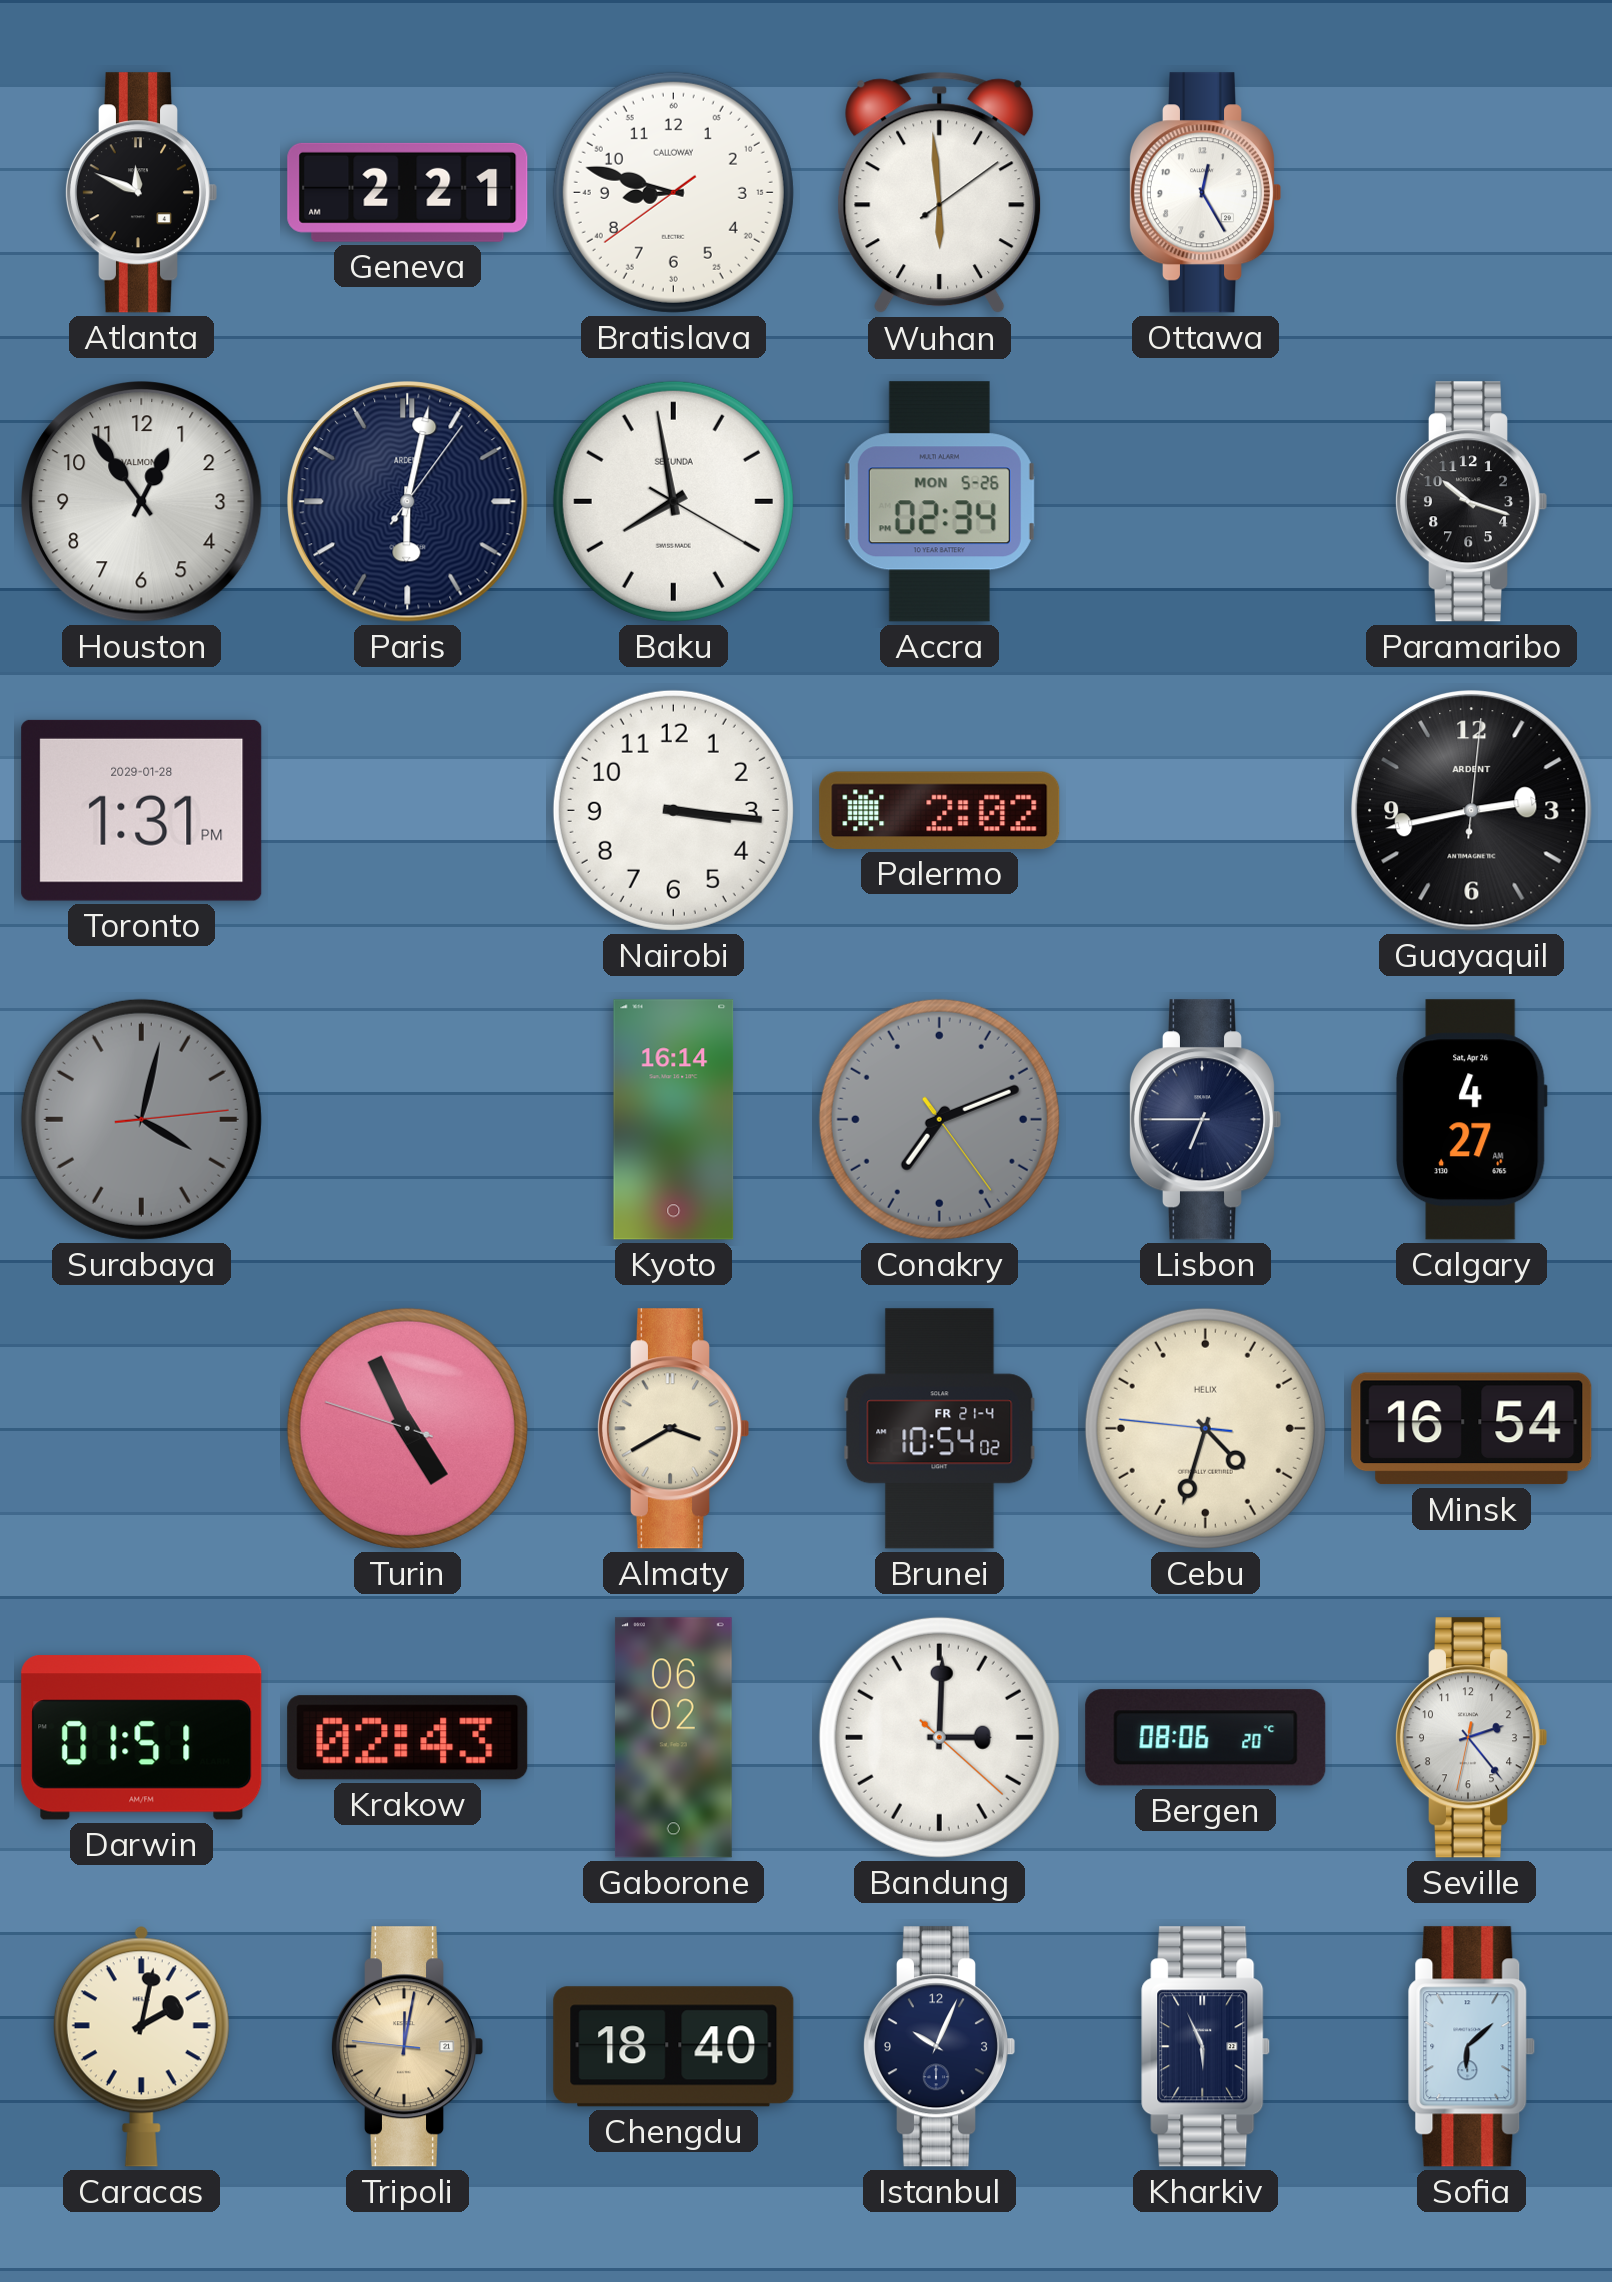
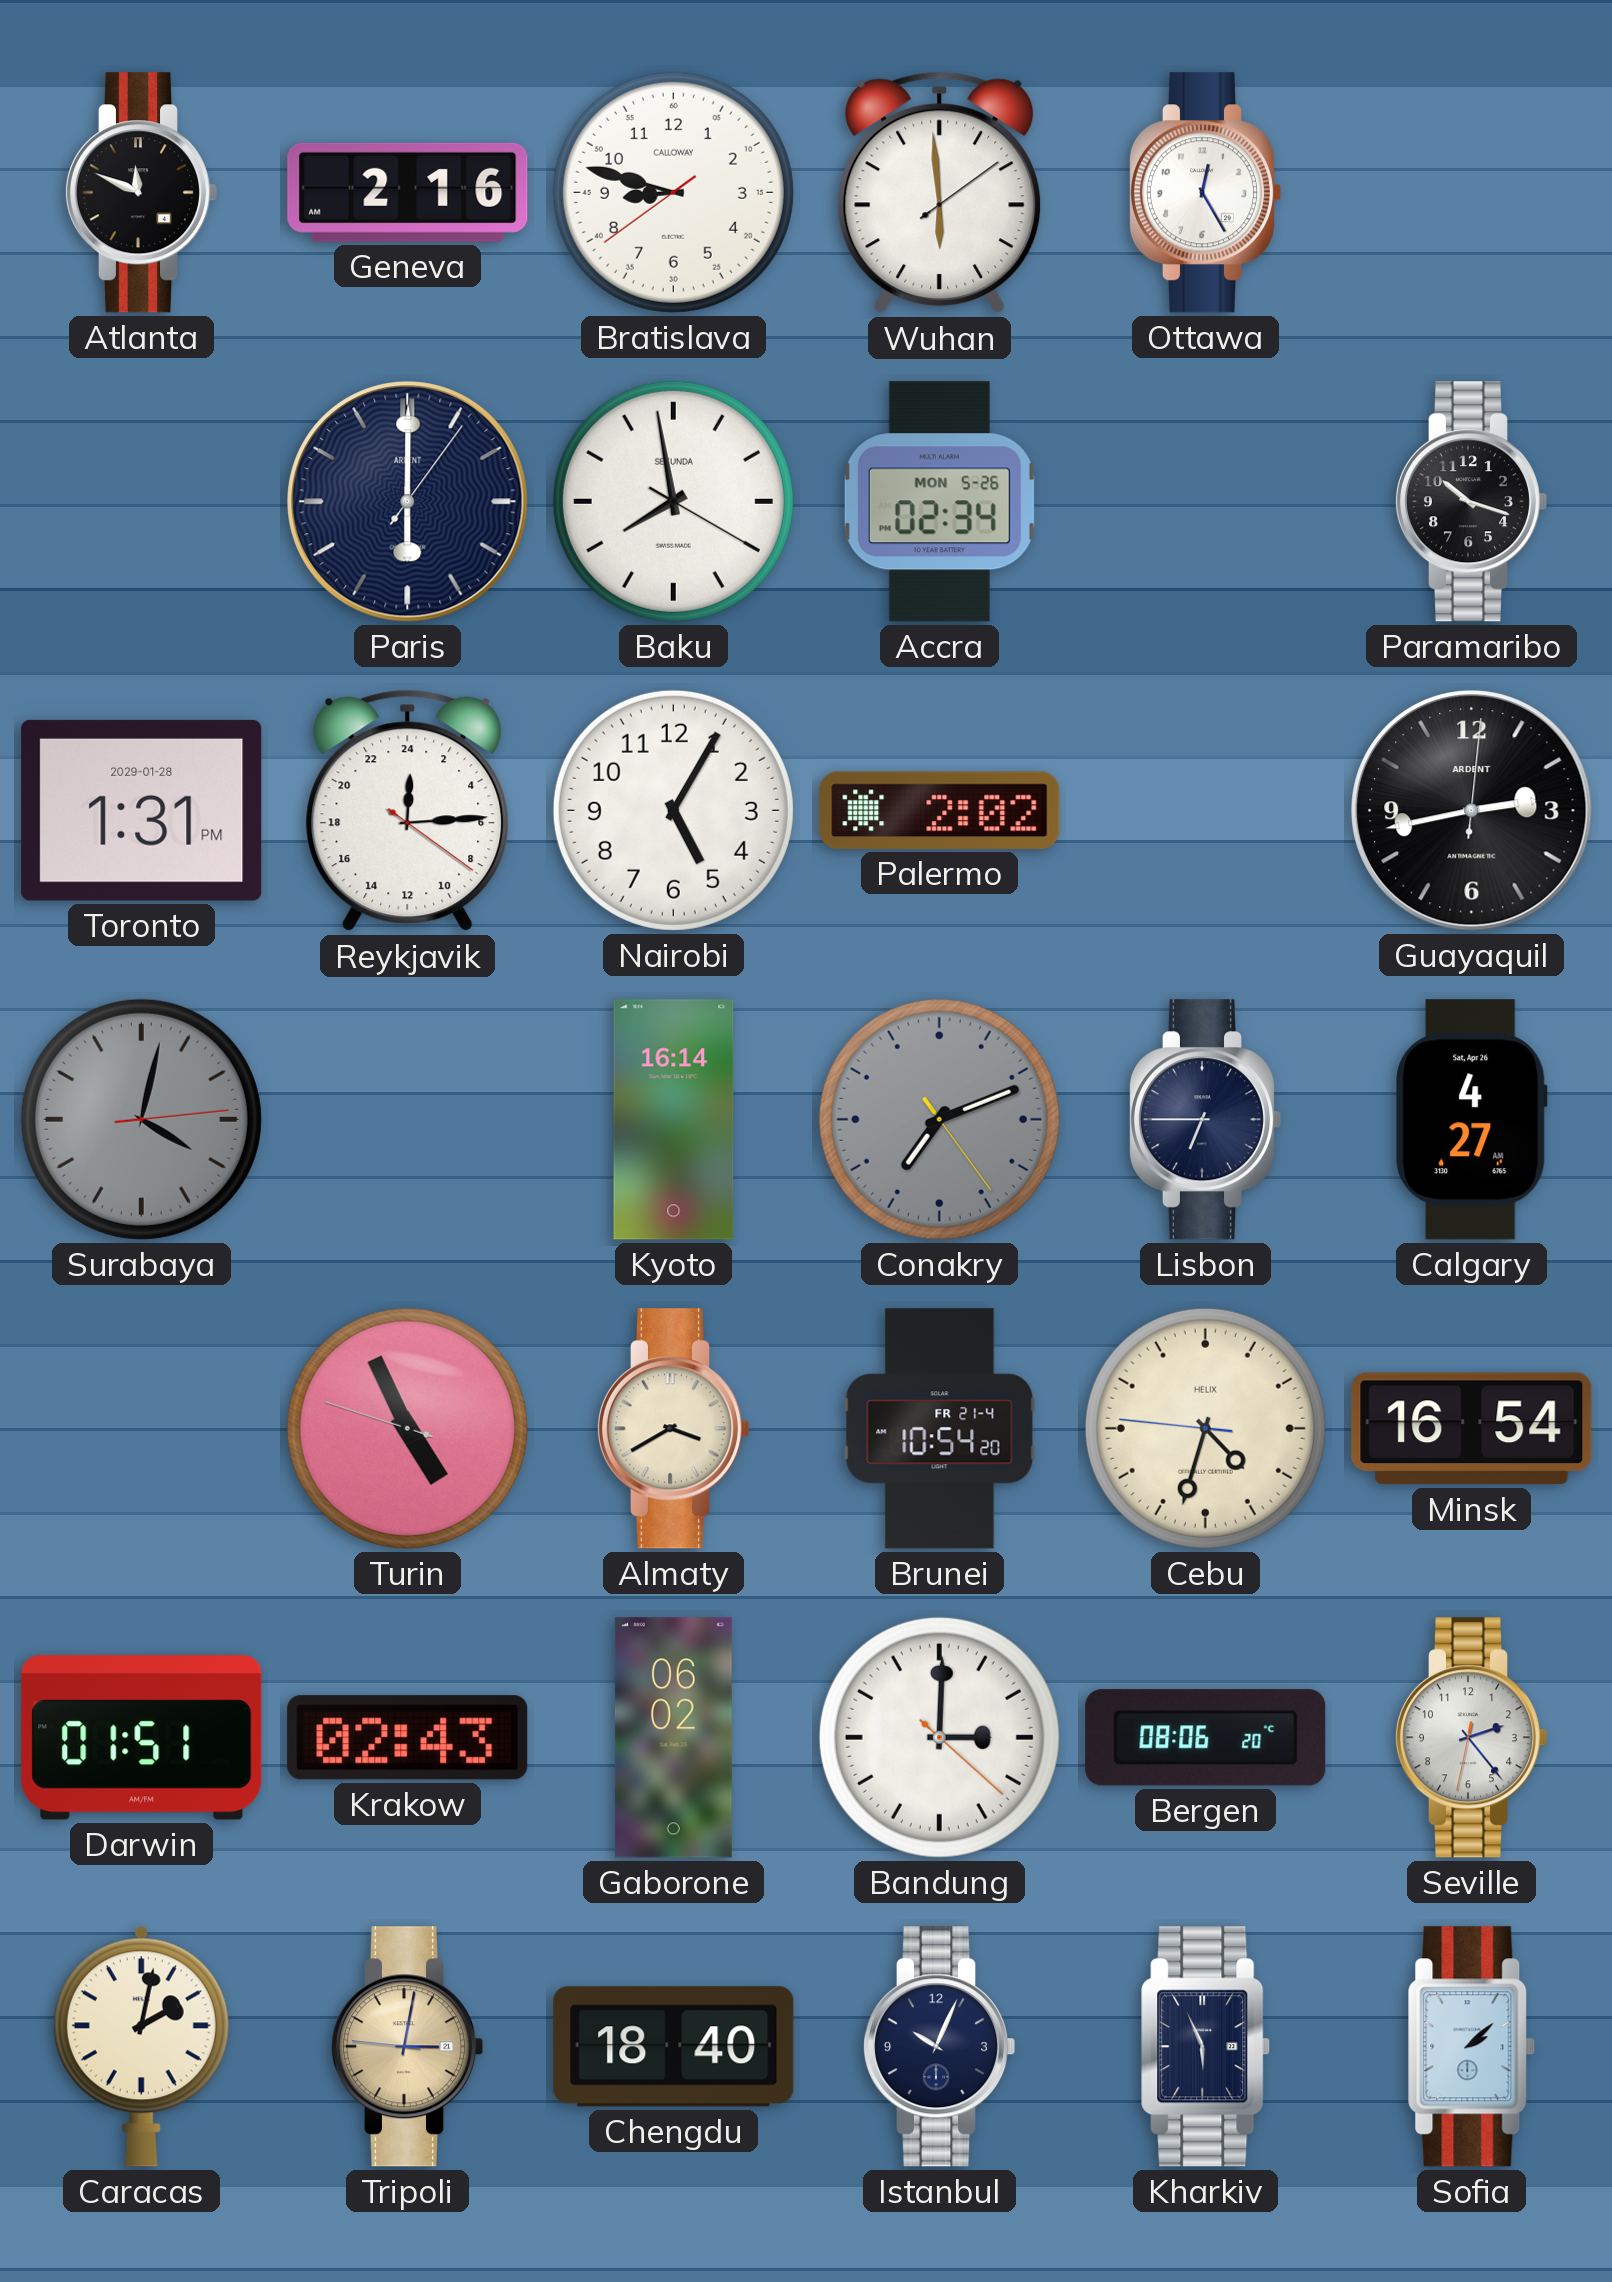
Geneva: 2:21 -> 2:16 (408, 192)
Houston: 12:54 -> none (142, 502)
Paris: 6:02 -> 6:00 (408, 502)
Reykjavik: none -> 0:14 (408, 811)
Nairobi: 3:16 -> 5:05 (673, 810)
Brunei: 10:54:02 -> 10:54:20 (940, 1429)
Tripoli: 12:01 -> 3:01 (407, 2047)
Sofia: 6:08 -> 2:08 (1472, 2047)
